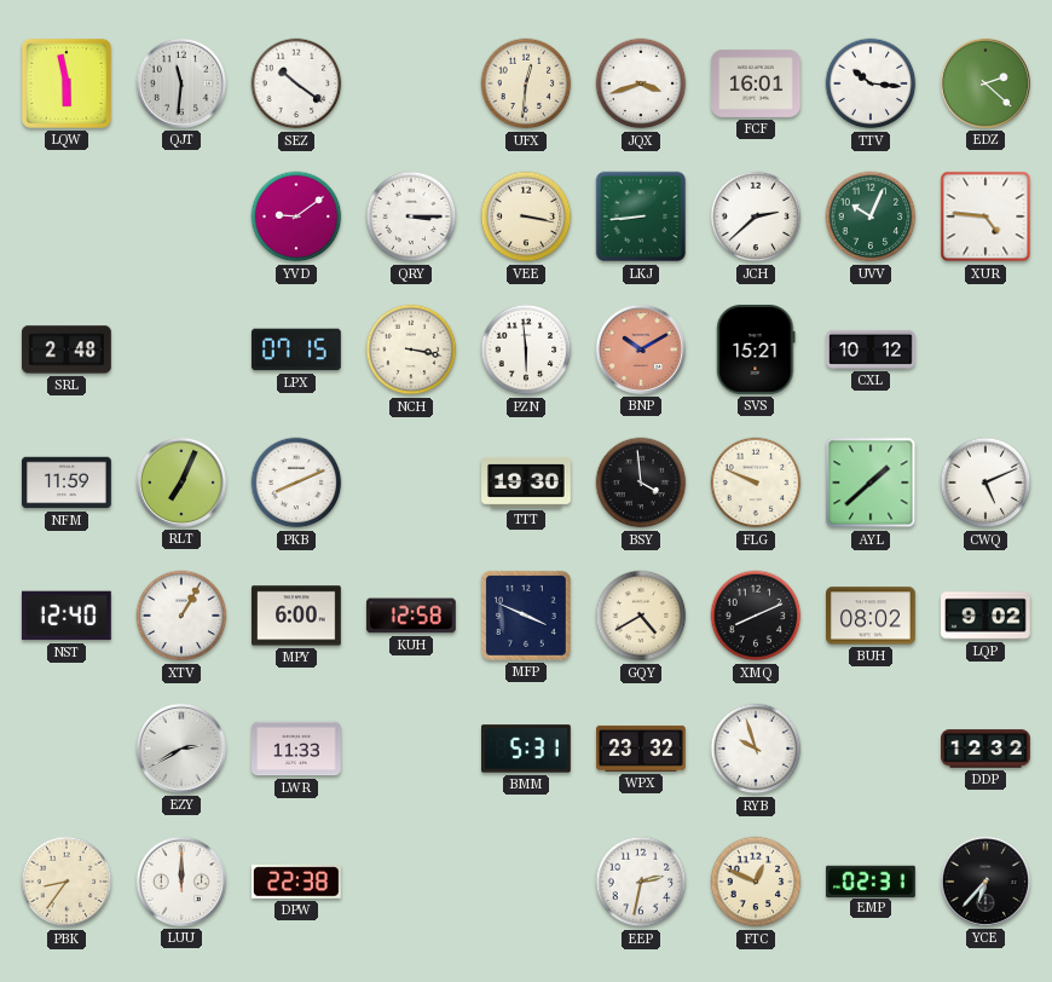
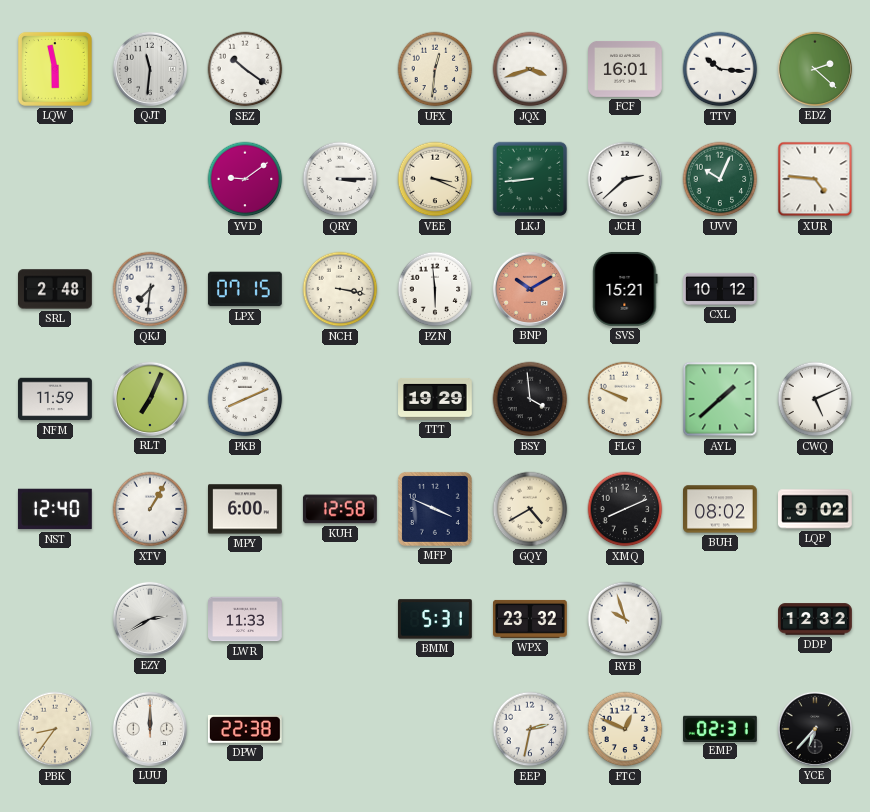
VEE: 3:17 -> 3:19 (435, 179)
QKJ: none -> 7:31 (150, 289)
TTT: 19:30 -> 19:29 (435, 399)
